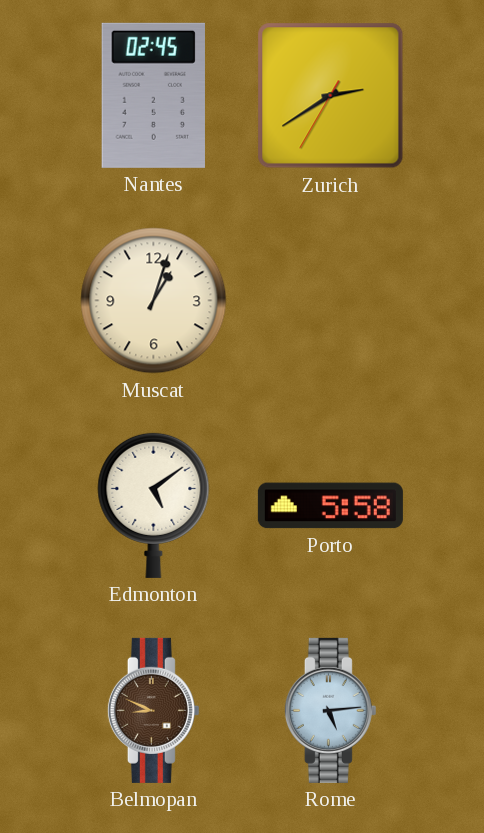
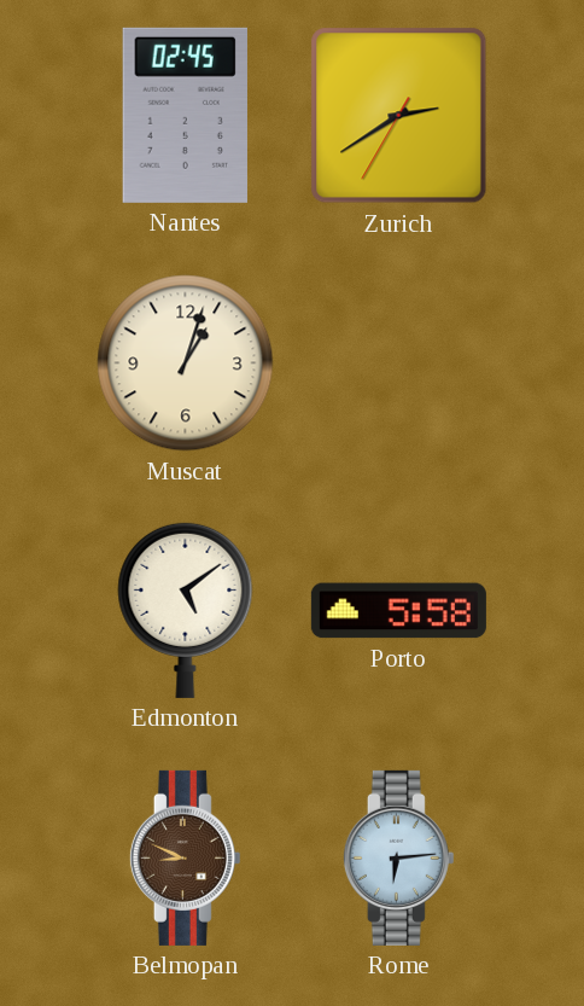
Rome: 5:14 -> 6:14 (398, 857)
